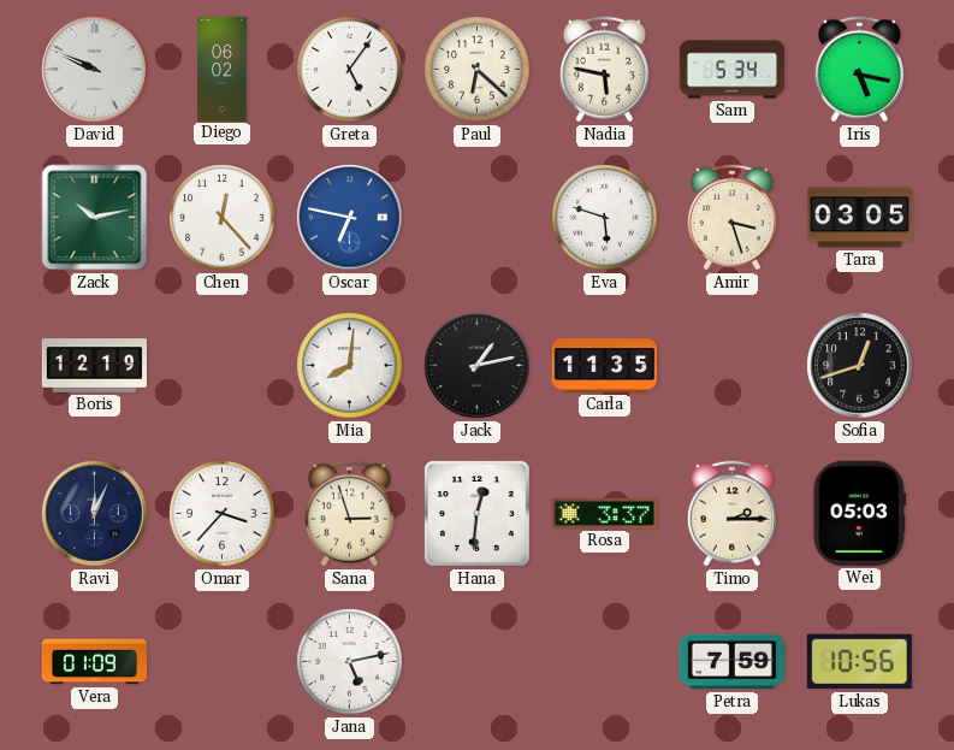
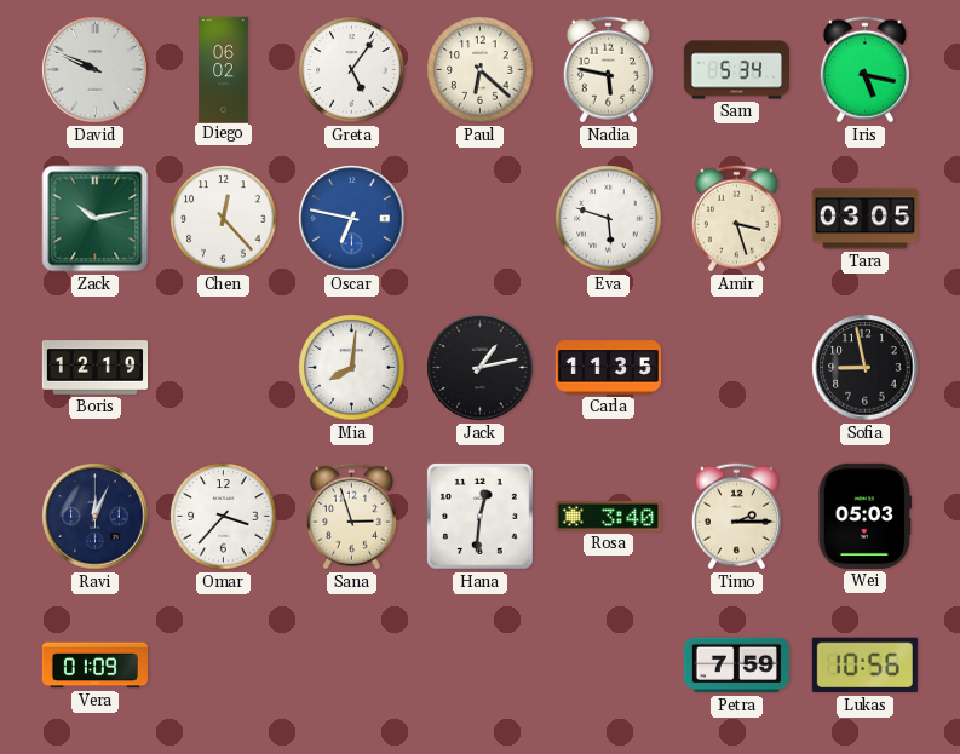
Sofia: 12:42 -> 8:58 (866, 368)
Rosa: 3:37 -> 3:40 (608, 516)
Jana: 5:13 -> none (350, 662)
